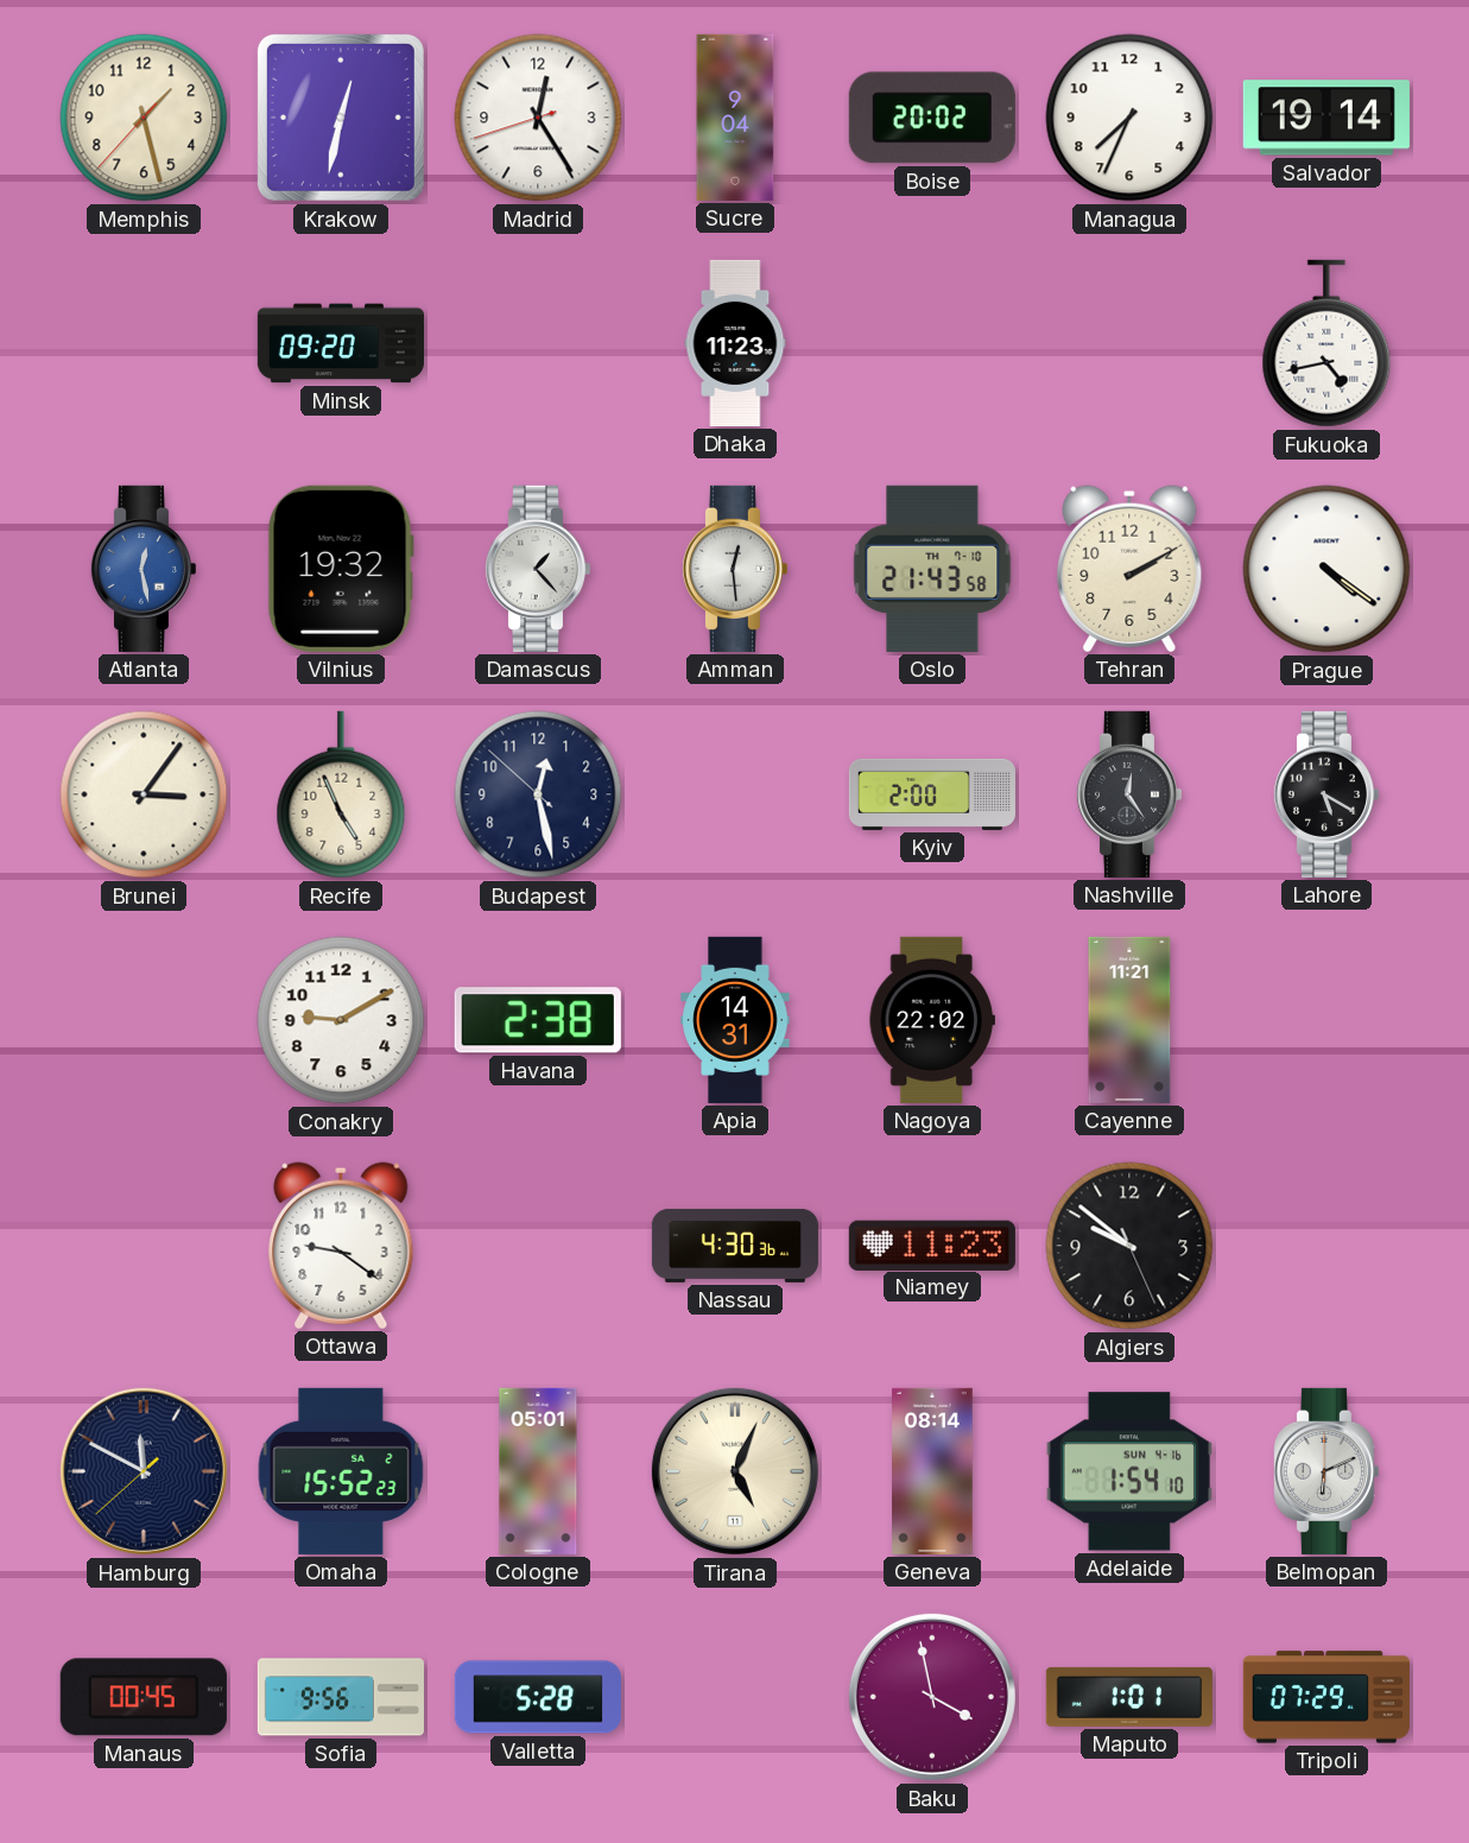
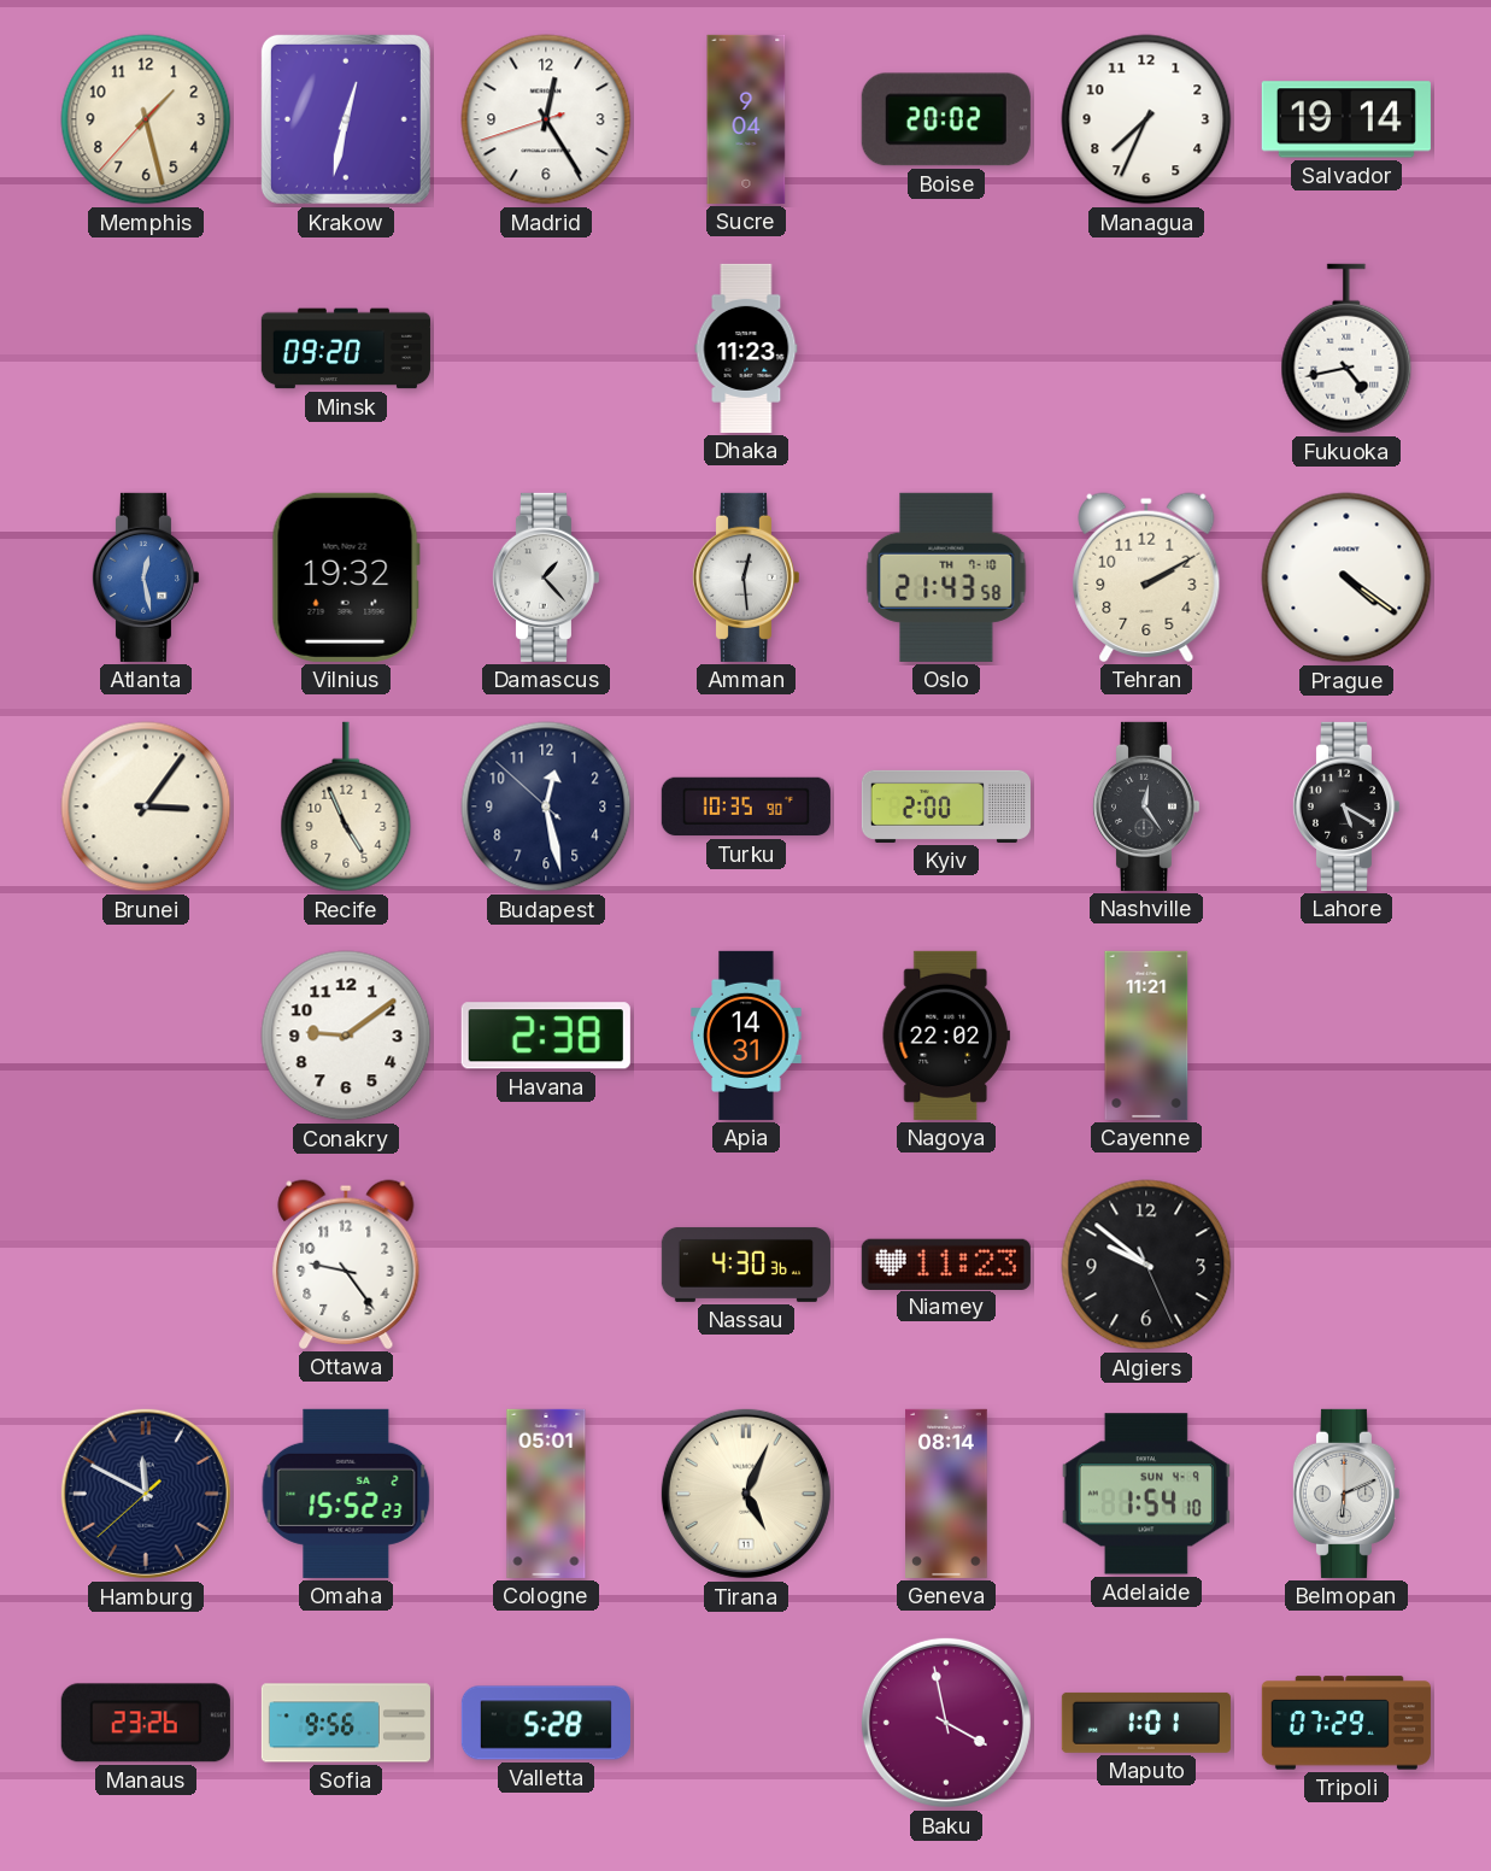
Turku: none -> 10:35 (746, 807)
Conakry: 9:10 -> 9:09 (346, 1036)
Ottawa: 9:21 -> 9:24 (346, 1265)
Adelaide date: SUN 4-16 -> SUN 4-9 (1146, 1494)
Manaus: 00:45 -> 23:26 (146, 1723)
